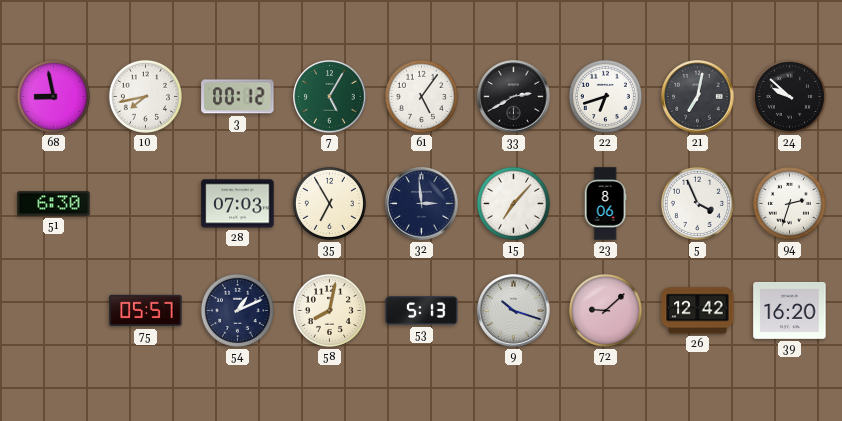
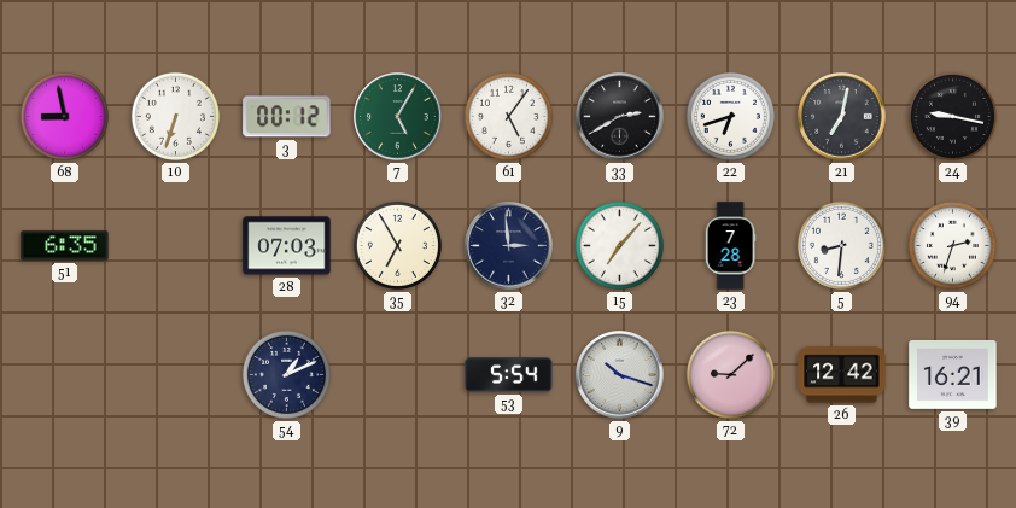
10: 7:43 -> 6:33 (175, 116)
24: 9:52 -> 9:17 (952, 116)
51: 6:30 -> 6:35 (65, 246)
23: 8:06 -> 7:28 (730, 246)
5: 3:56 -> 8:31 (841, 245)
75: 05:57 -> none (146, 311)
58: 8:02 -> none (329, 310)
53: 5:13 -> 5:54 (509, 375)
39: 16:20 -> 16:21 (953, 375)
